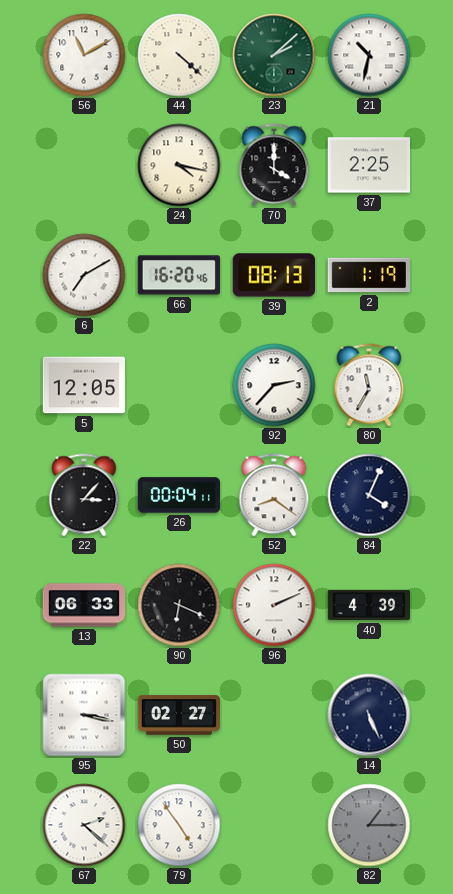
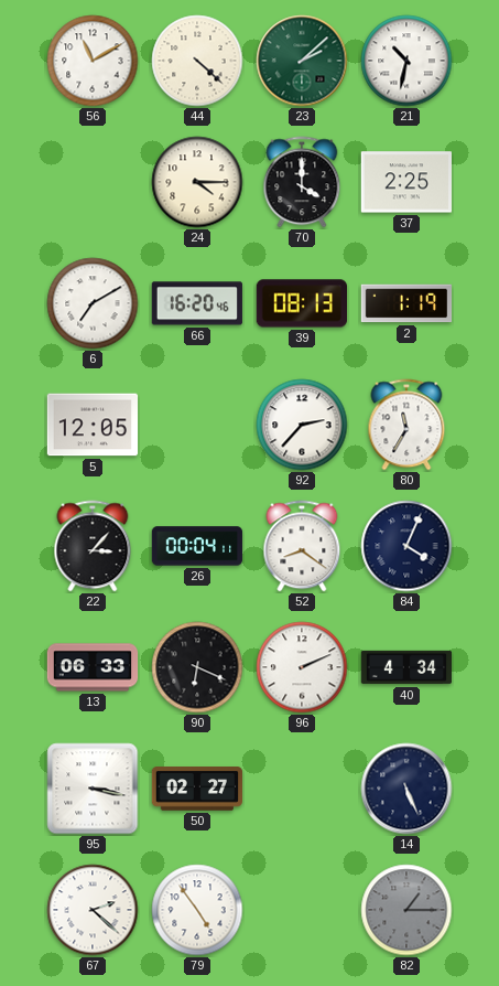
24: 4:17 -> 4:15 (197, 182)
40: 4:39 -> 4:34 (406, 667)
